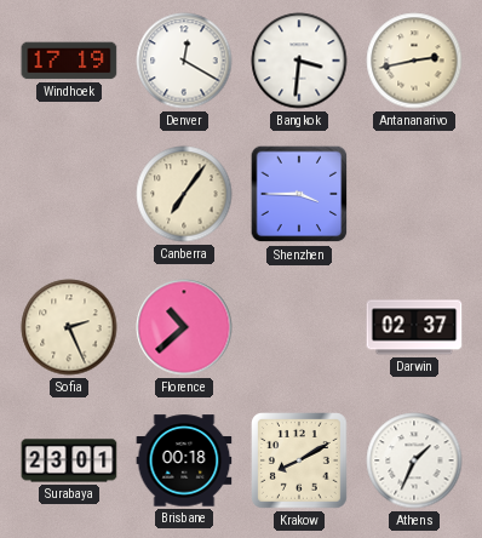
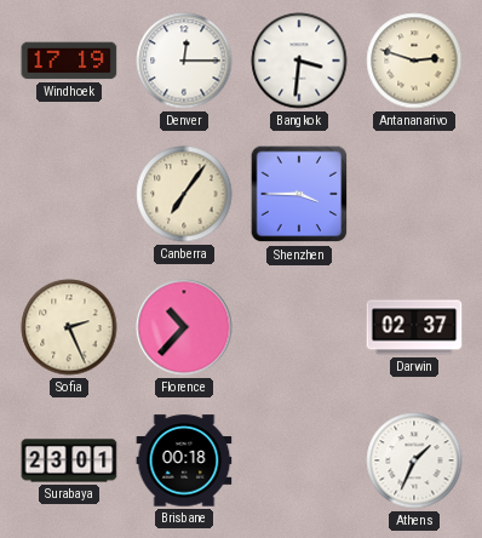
Denver: 12:20 -> 12:15 (184, 61)
Antananarivo: 2:43 -> 2:48 (414, 61)
Florence: 10:38 -> 10:37 (184, 327)
Krakow: 8:10 -> none (300, 462)
